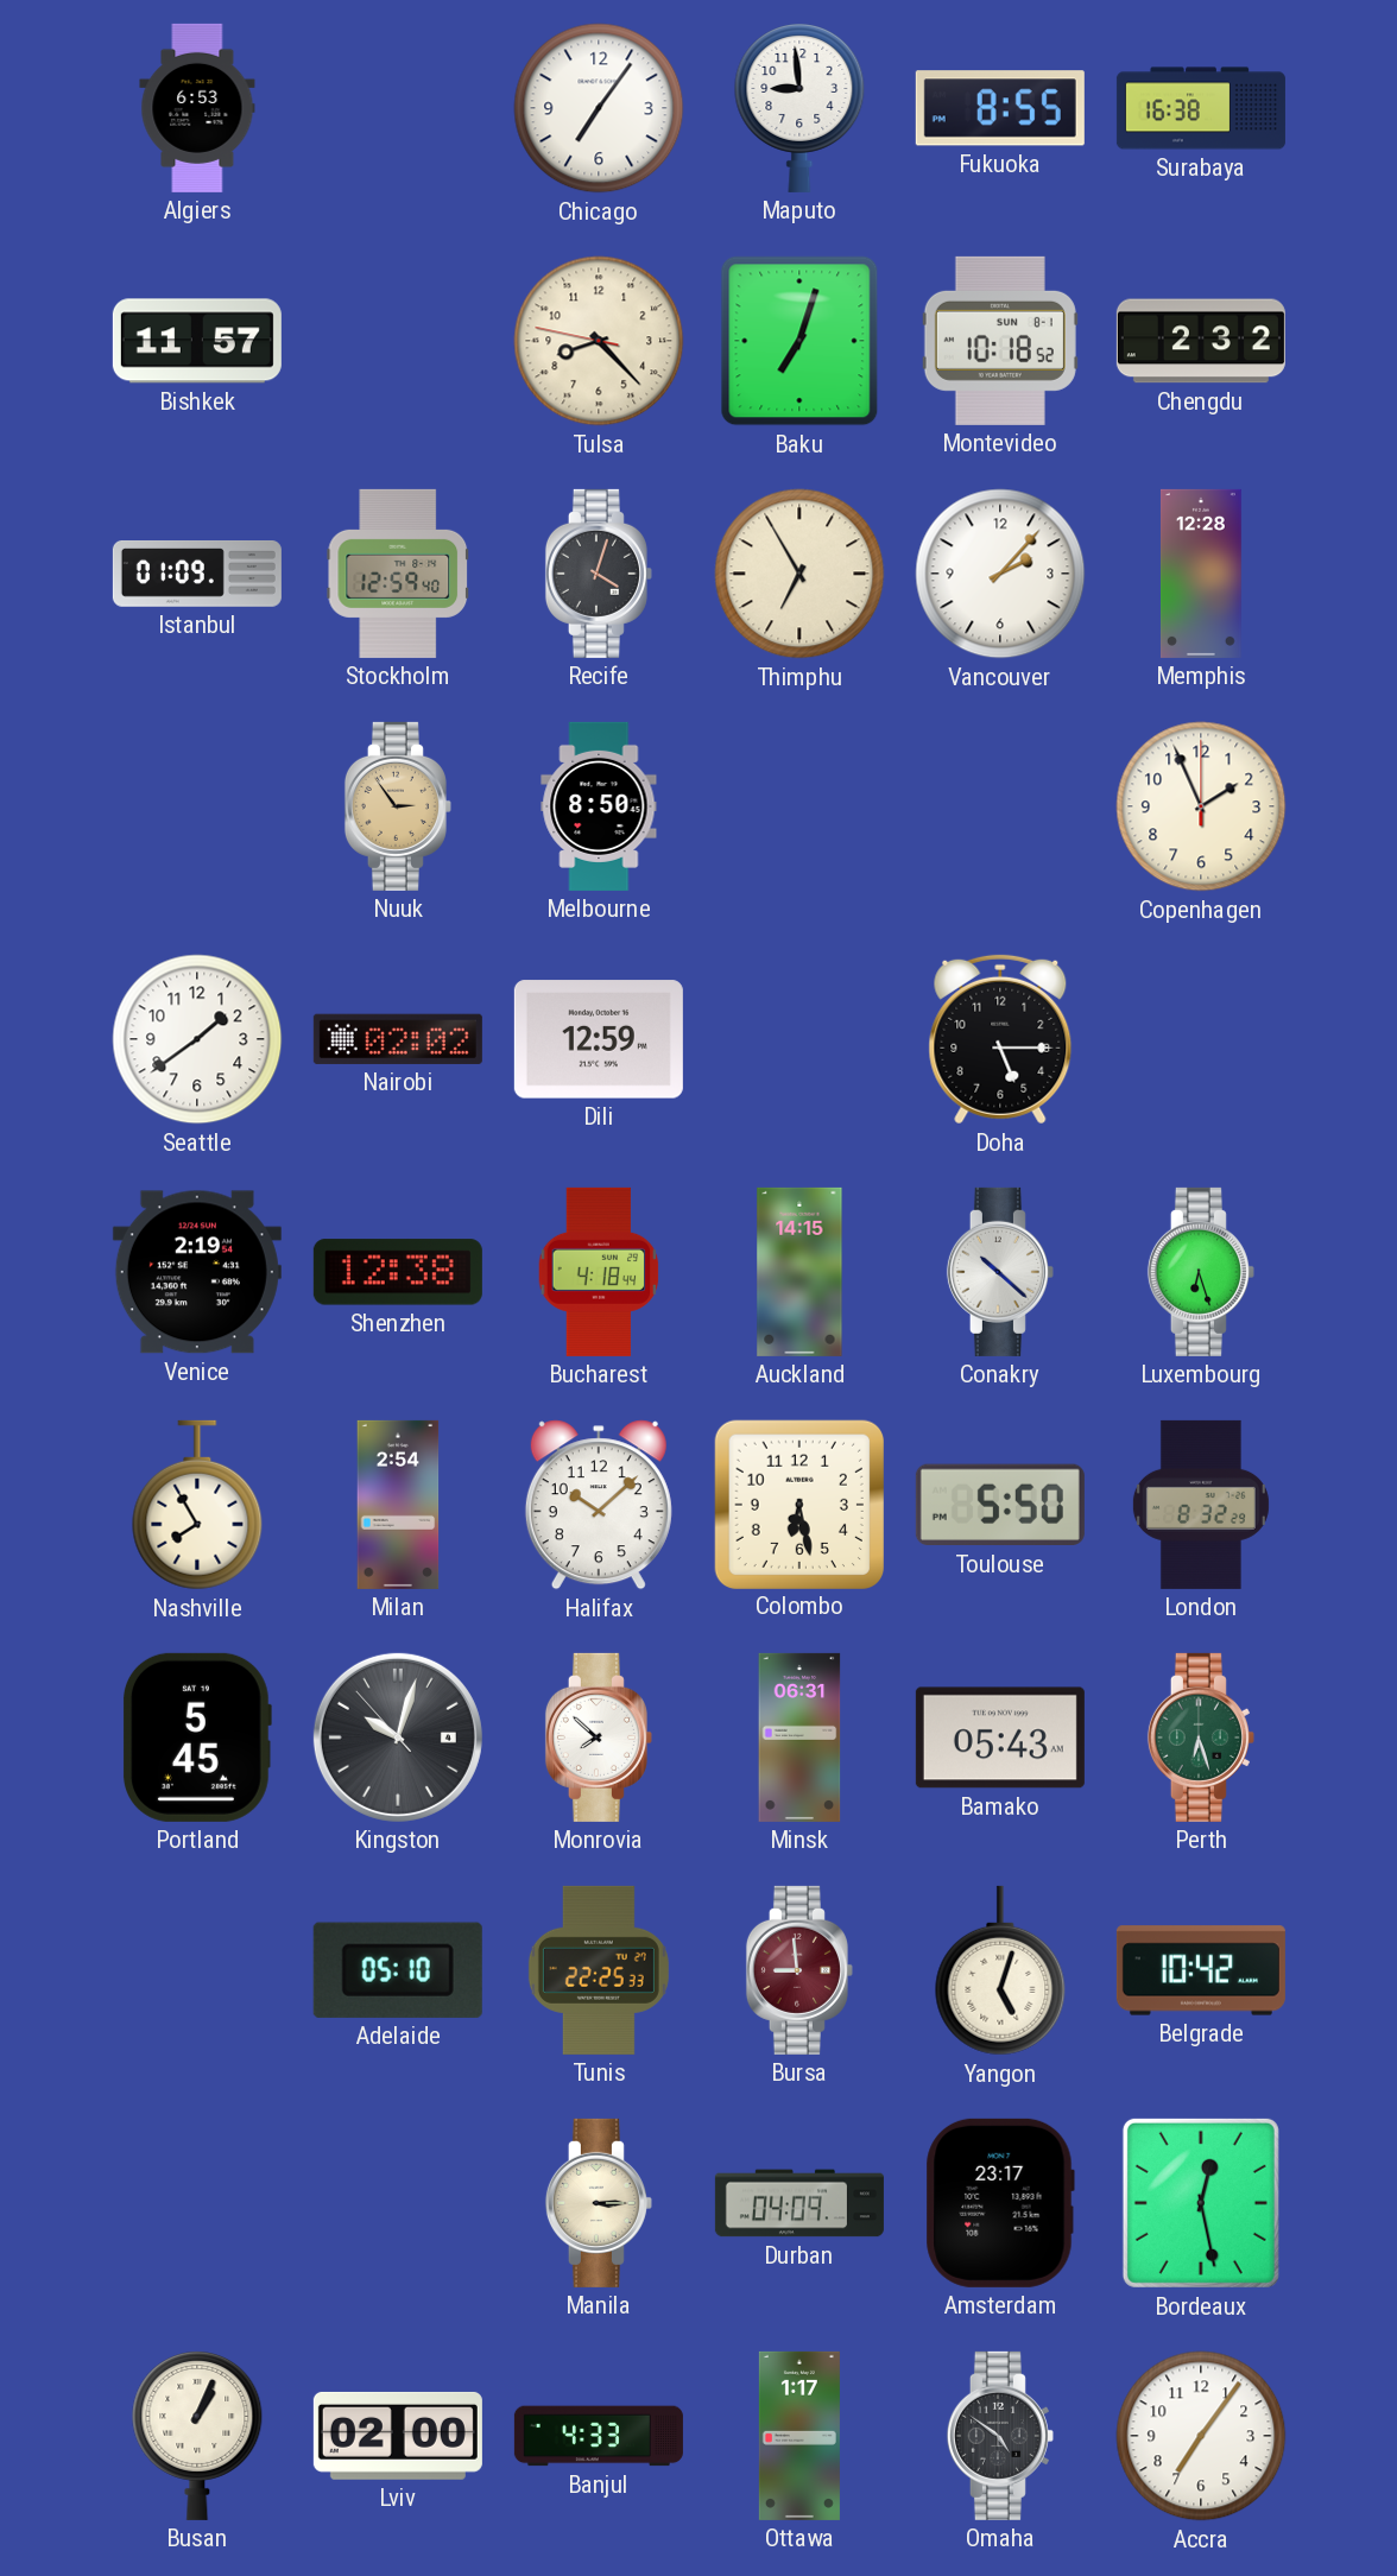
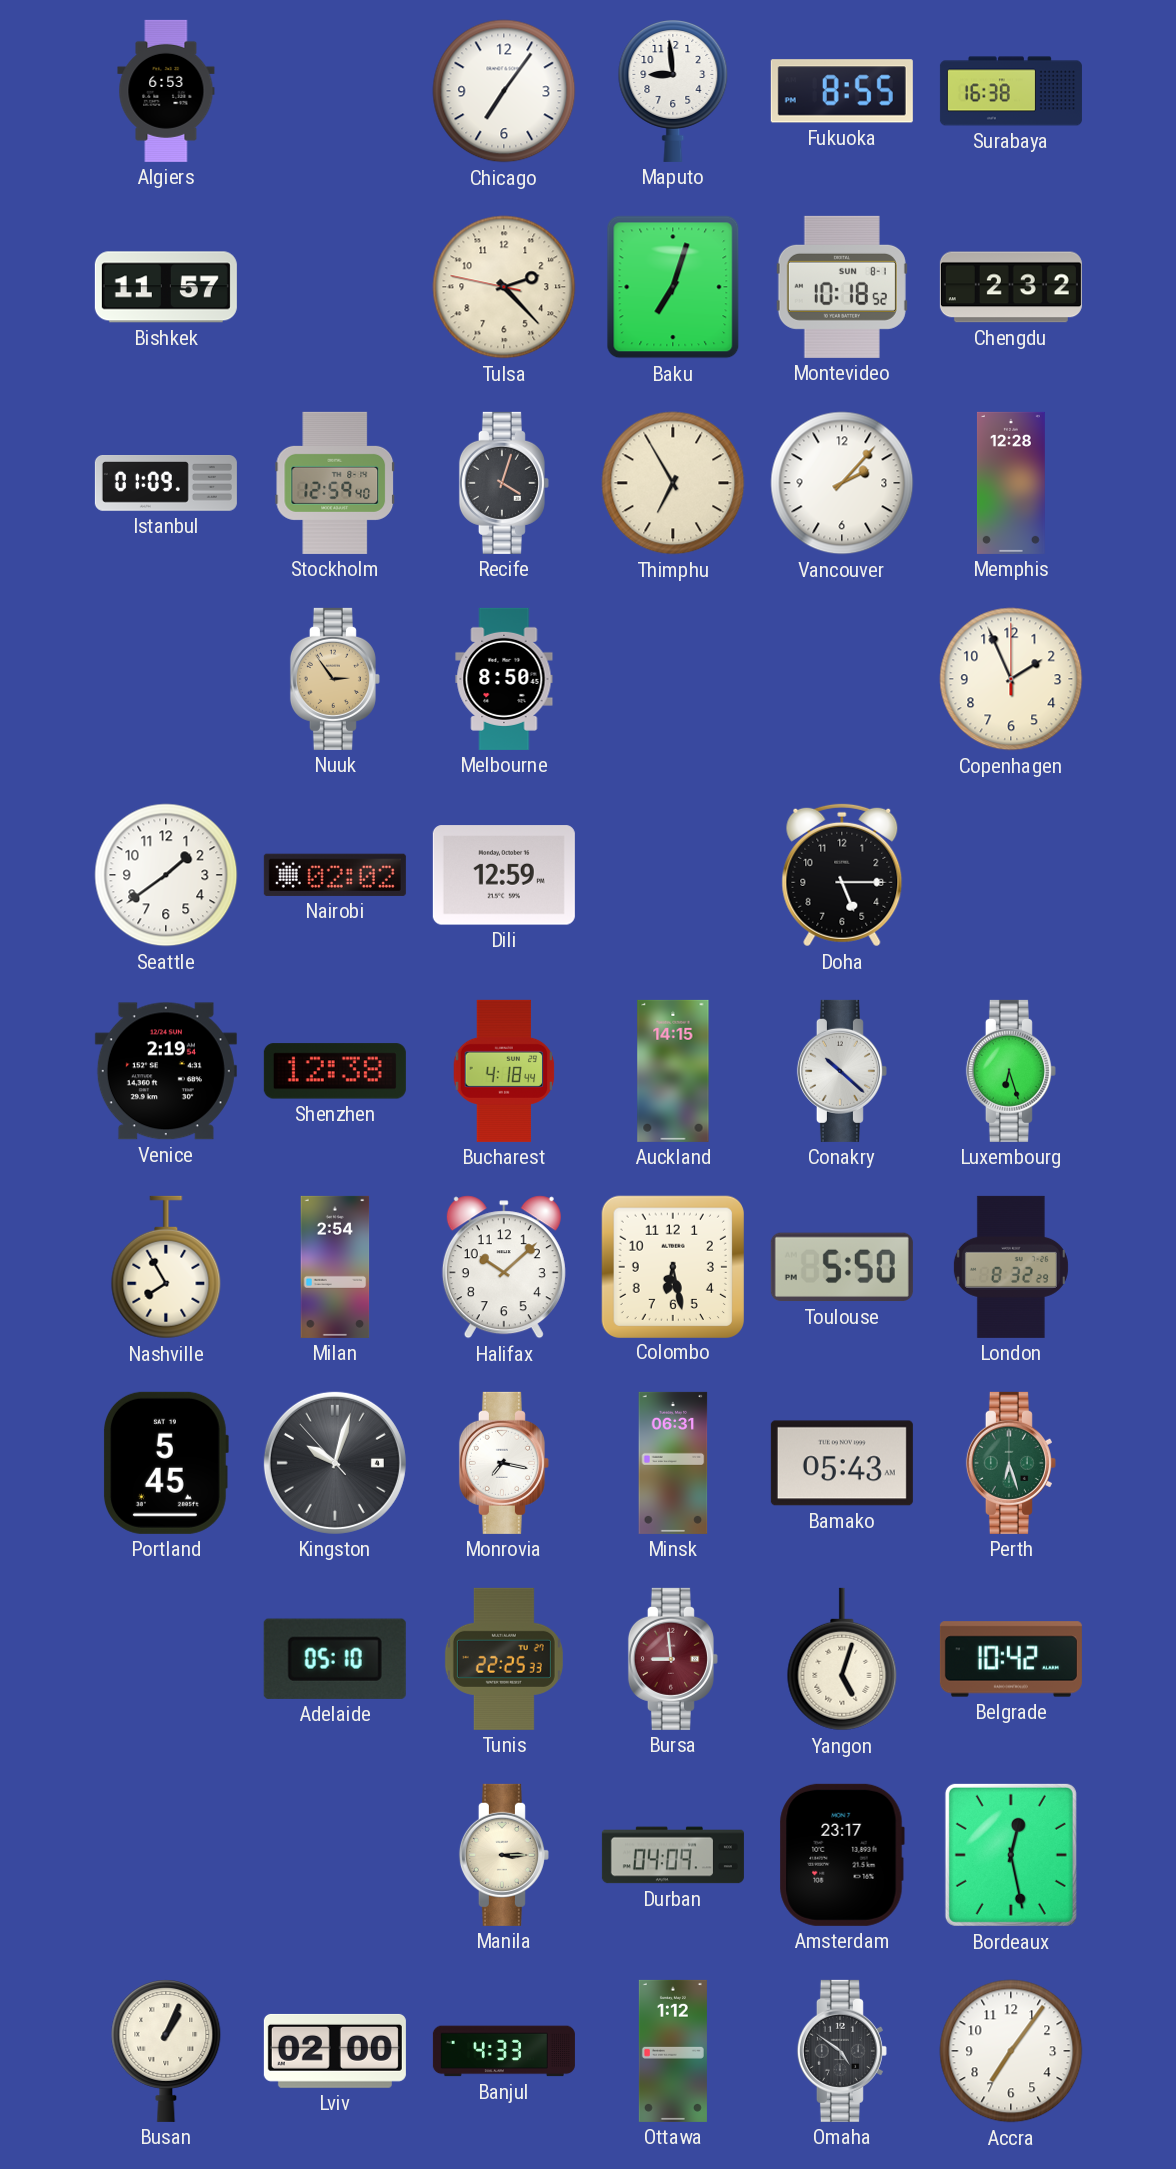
Tulsa: 8:22 -> 2:22 (504, 287)
Monrovia: 7:52 -> 7:17 (504, 1463)
Ottawa: 1:17 -> 1:12 (673, 2051)
